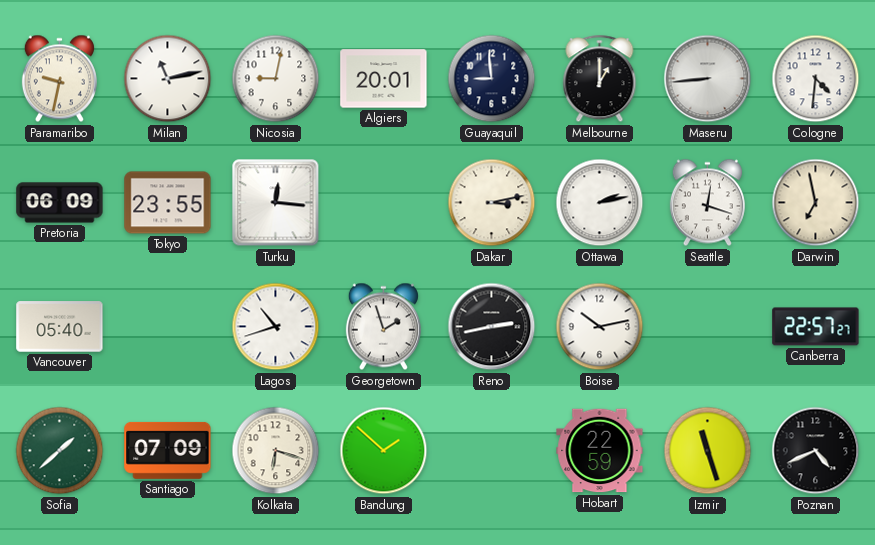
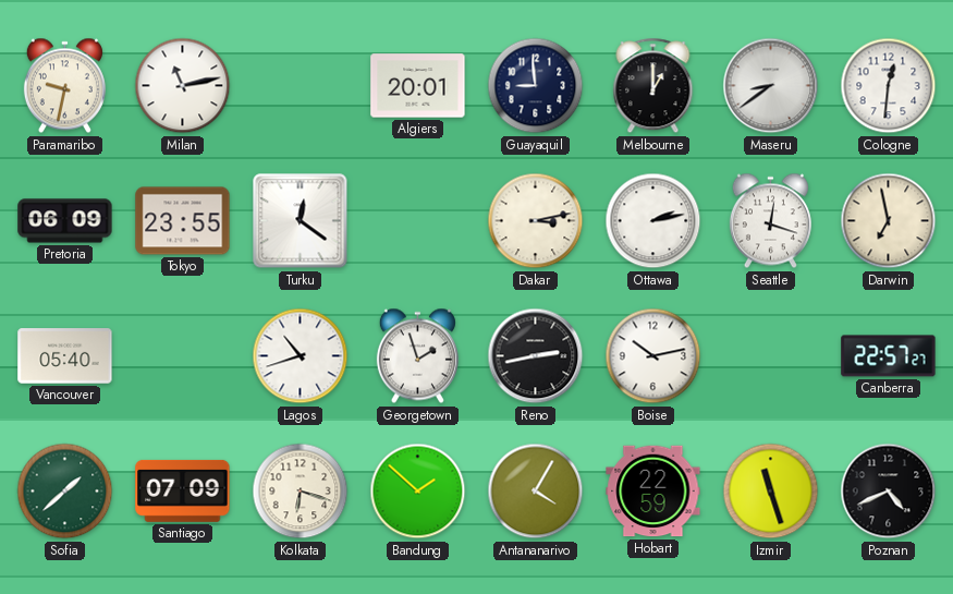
Nicosia: 9:02 -> none (276, 79)
Maseru: 8:44 -> 8:39 (771, 86)
Cologne: 4:31 -> 12:31 (889, 86)
Turku: 12:16 -> 12:21 (301, 221)
Antananarivo: none -> 4:05 (536, 492)
